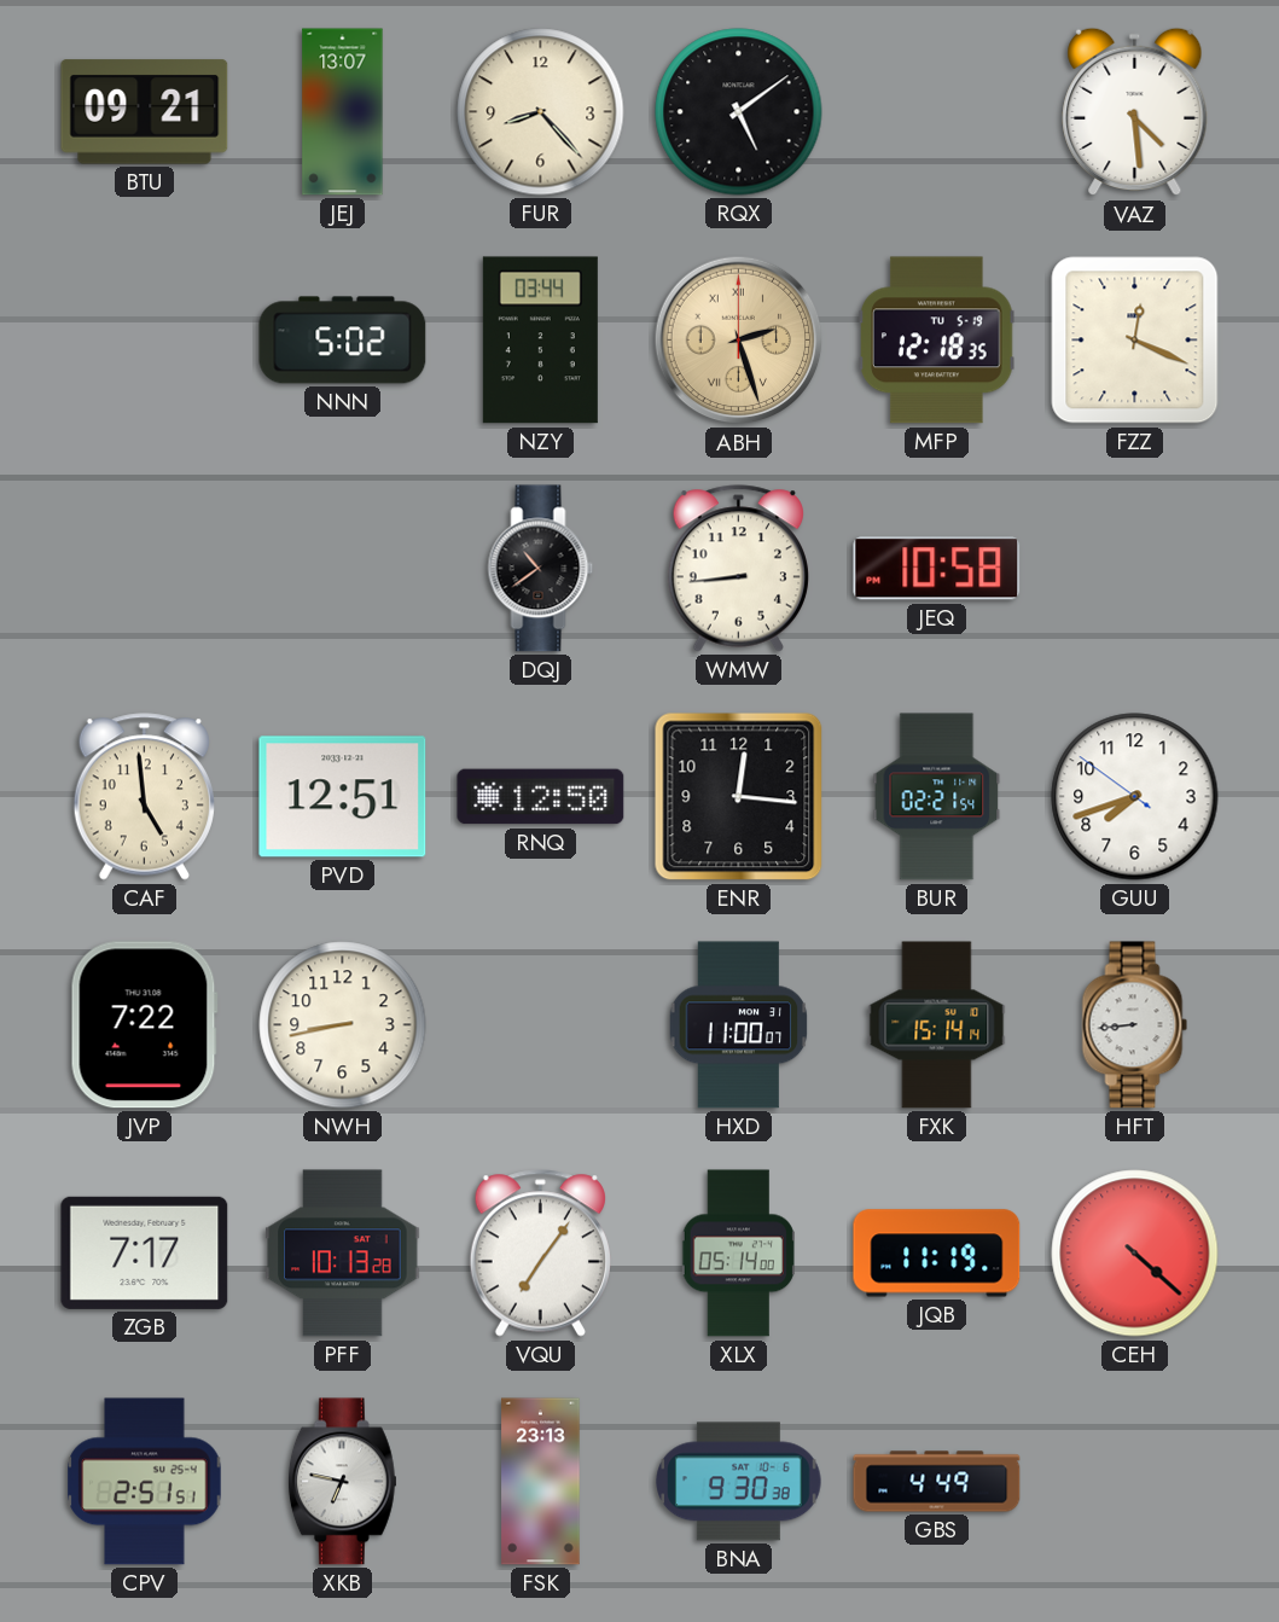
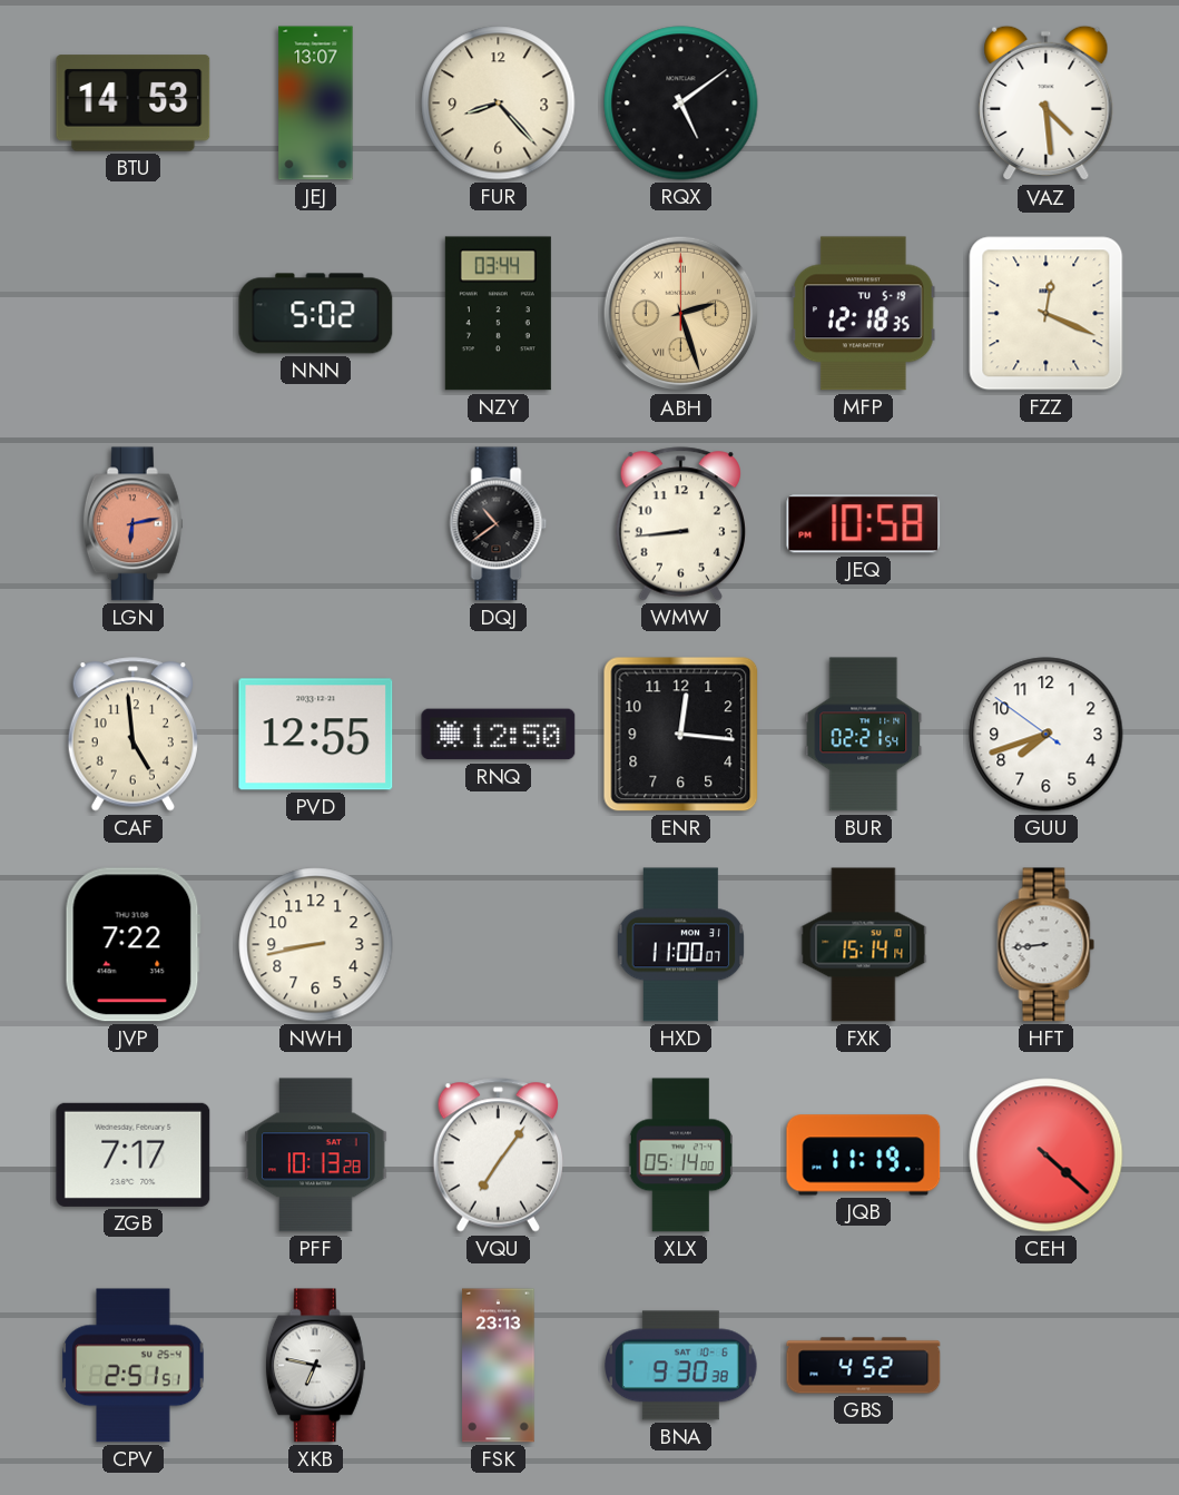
BTU: 09:21 -> 14:53 (134, 104)
LGN: none -> 6:13 (132, 524)
PVD: 12:51 -> 12:55 (316, 735)
GBS: 4:49 -> 4:52 (864, 1366)
